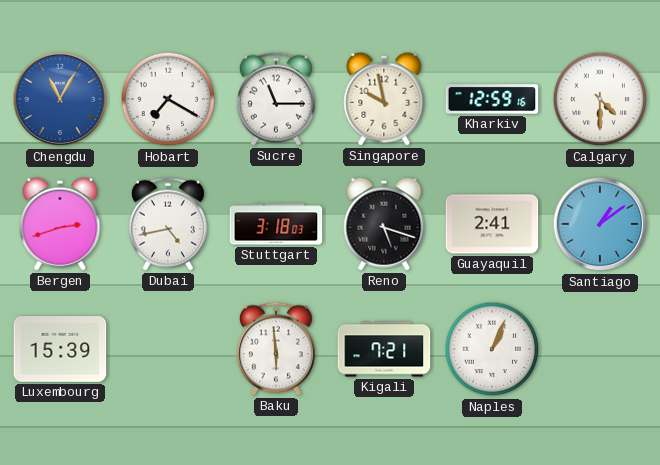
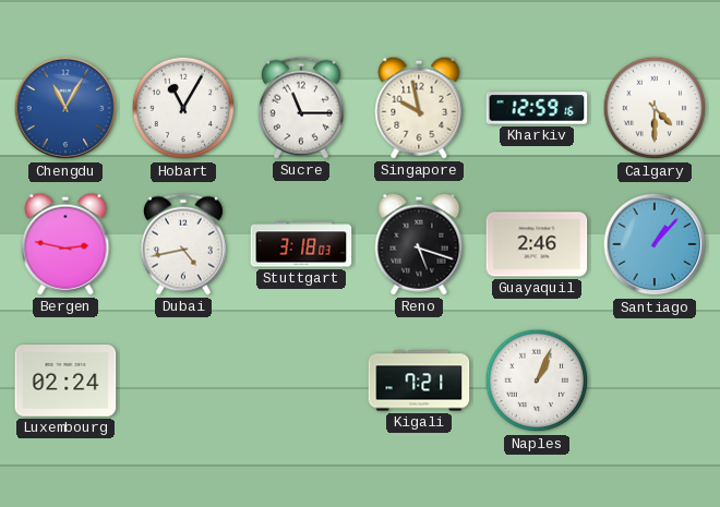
Hobart: 7:20 -> 11:05 (183, 108)
Bergen: 2:42 -> 2:47 (65, 244)
Guayaquil: 2:41 -> 2:46 (537, 244)
Santiago: 1:09 -> 1:07 (655, 244)
Luxembourg: 15:39 -> 02:24 (65, 382)
Baku: 5:59 -> none (276, 349)
